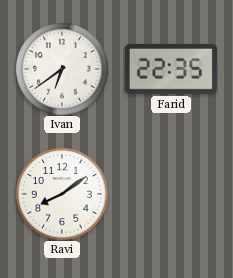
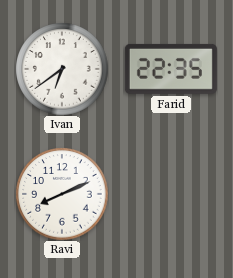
Ravi: 8:09 -> 8:11 (62, 194)
